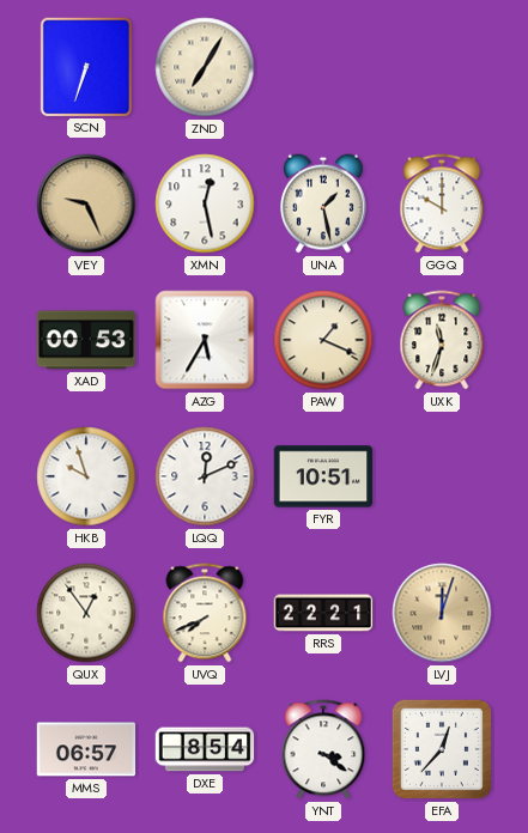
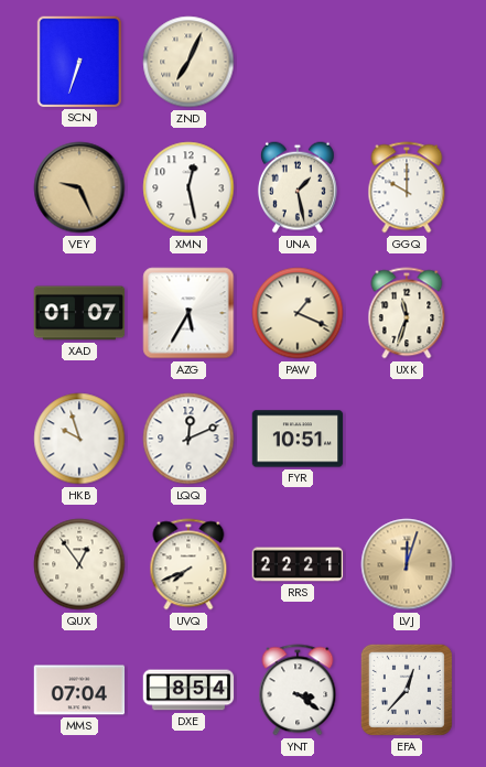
ZND: 7:05 -> 7:04 (188, 62)
XAD: 00:53 -> 01:07 (79, 313)
MMS: 06:57 -> 07:04 (79, 690)
